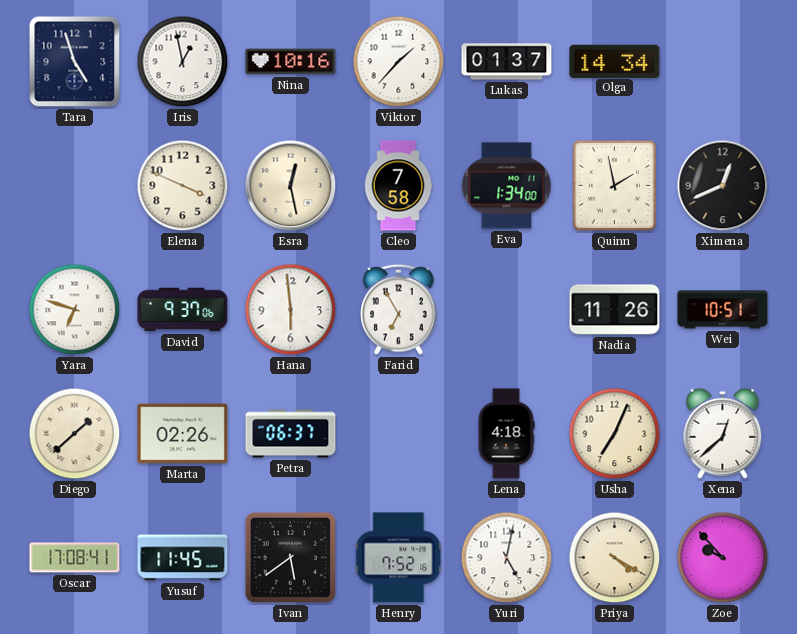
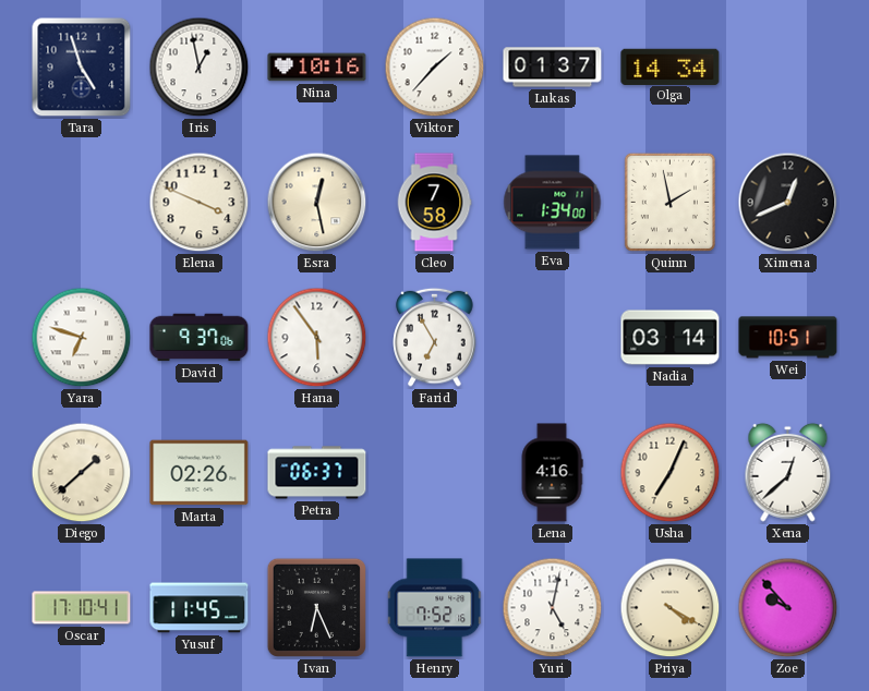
Hana: 5:59 -> 5:54 (317, 338)
Nadia: 11:26 -> 03:14 (671, 338)
Lena: 4:18 -> 4:16 (552, 473)
Oscar: 17:08 -> 17:10 (82, 608)
Ivan: 5:39 -> 6:26 (316, 607)
